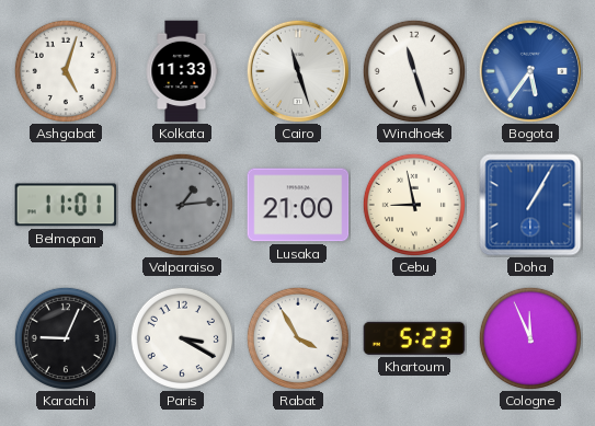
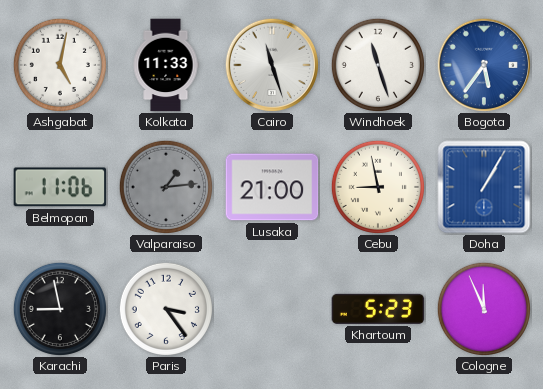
Ashgabat: 5:03 -> 5:02 (60, 65)
Belmopan: 11:01 -> 11:06 (60, 187)
Karachi: 9:04 -> 8:58 (60, 309)
Paris: 3:20 -> 3:24 (166, 309)
Rabat: 3:55 -> none (298, 338)
